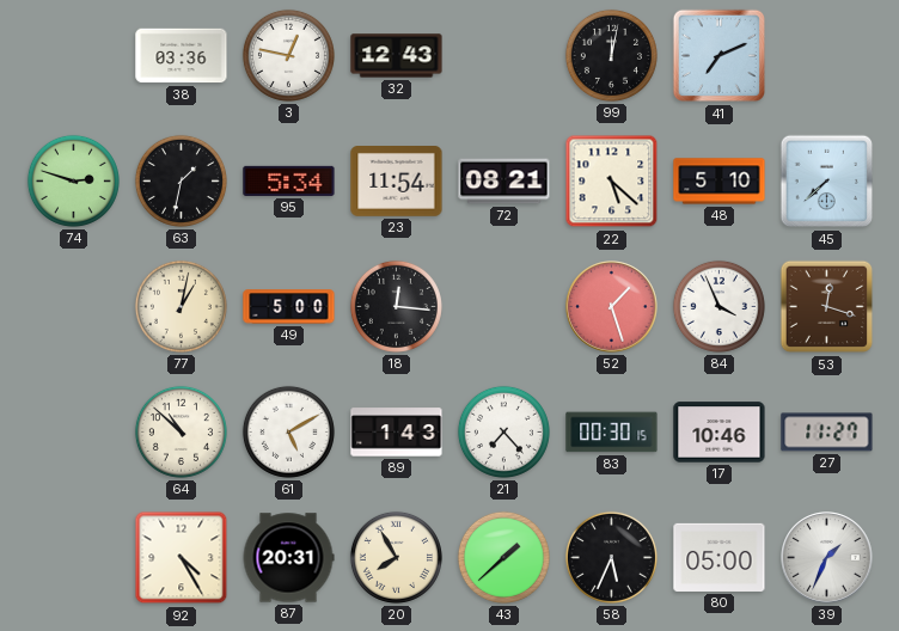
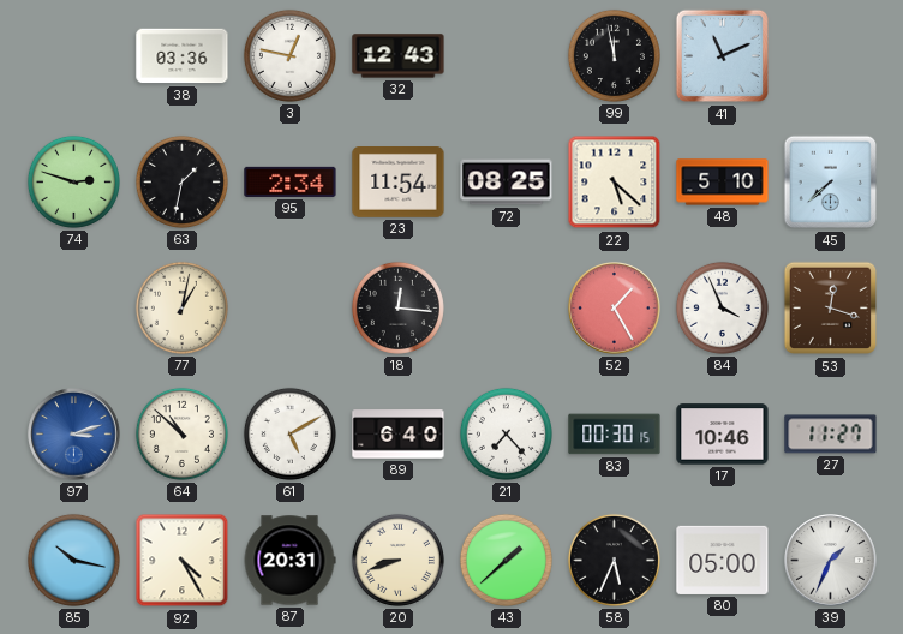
99: 12:02 -> 11:58 (614, 55)
41: 7:11 -> 11:11 (723, 56)
95: 5:34 -> 2:34 (291, 181)
72: 08:21 -> 08:25 (507, 183)
49: 5:00 -> none (289, 307)
52: 1:27 -> 1:25 (615, 309)
97: none -> 3:12 (74, 435)
89: 1:43 -> 6:40 (399, 435)
85: none -> 10:17 (73, 560)
20: 7:55 -> 8:42 (397, 560)
